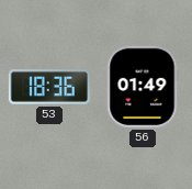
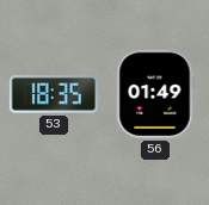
53: 18:36 -> 18:35 (54, 95)
